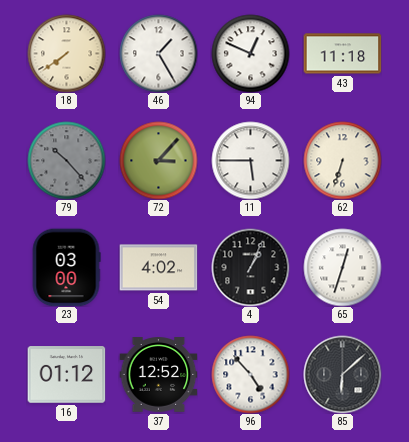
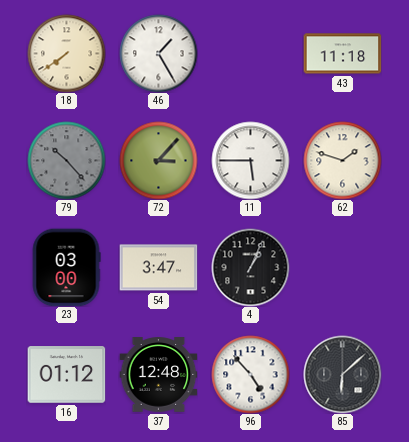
94: 12:49 -> none (250, 53)
62: 6:33 -> 1:48 (342, 160)
54: 4:02 -> 3:47 (158, 268)
65: 12:33 -> none (342, 267)
37: 12:52 -> 12:48 (158, 375)
